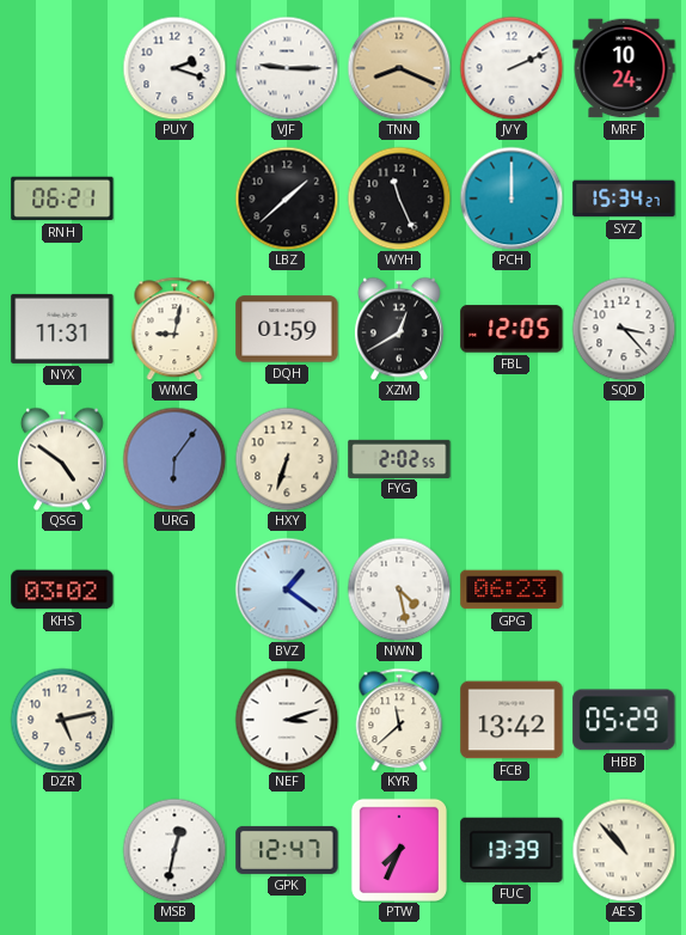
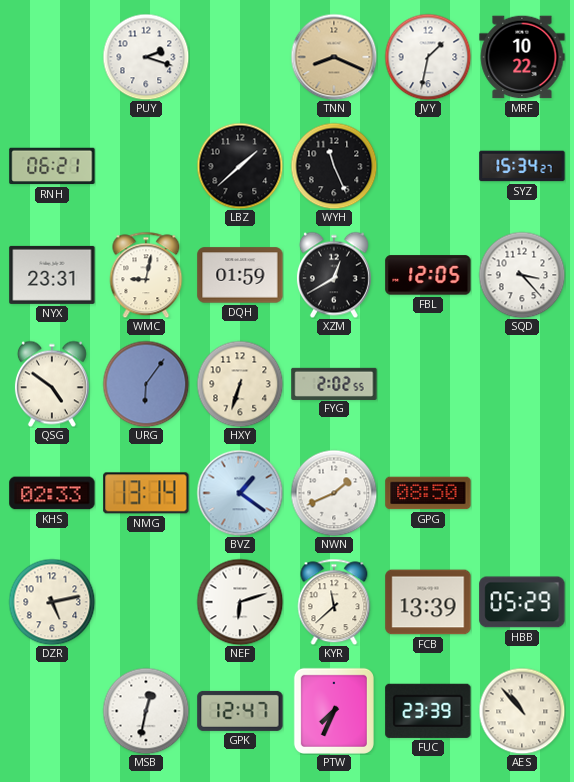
VJF: 9:15 -> none (287, 68)
JVY: 2:11 -> 1:32 (428, 57)
MRF: 10:24 -> 10:22 (522, 57)
PCH: 12:00 -> none (512, 198)
NYX: 11:31 -> 23:31 (52, 275)
KHS: 03:02 -> 02:33 (52, 493)
NMG: none -> 13:14 (146, 493)
NWN: 4:28 -> 1:41 (334, 493)
GPG: 06:23 -> 08:50 (428, 493)
NEF: 3:12 -> 6:12 (240, 602)
FCB: 13:42 -> 13:39 (428, 602)
FUC: 13:39 -> 23:39 (428, 711)
